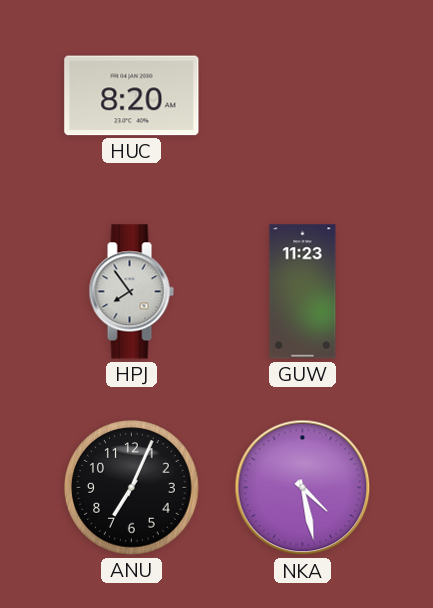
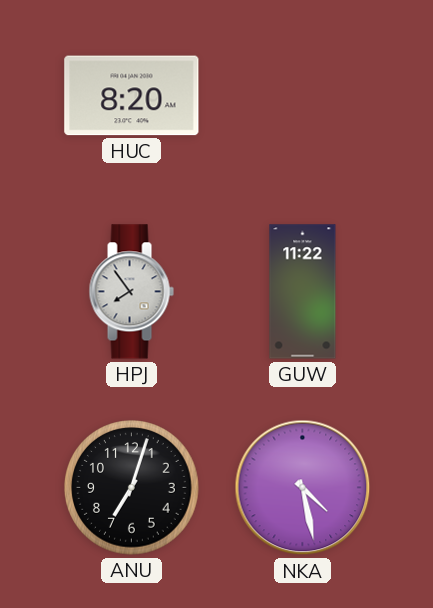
GUW: 11:23 -> 11:22 (303, 292)
ANU: 7:04 -> 7:03 (132, 488)
